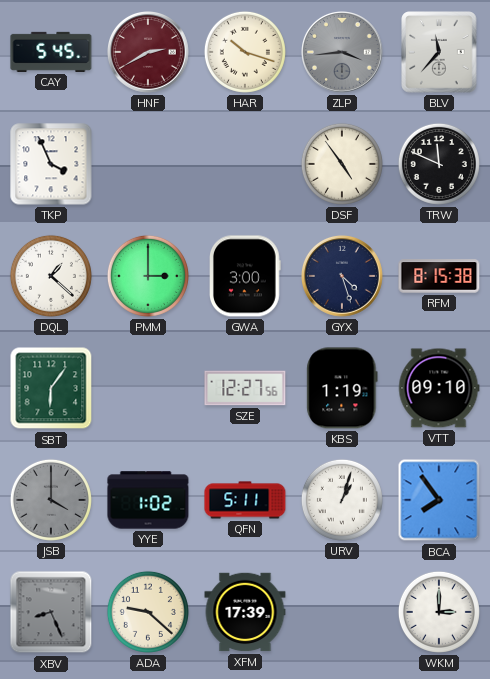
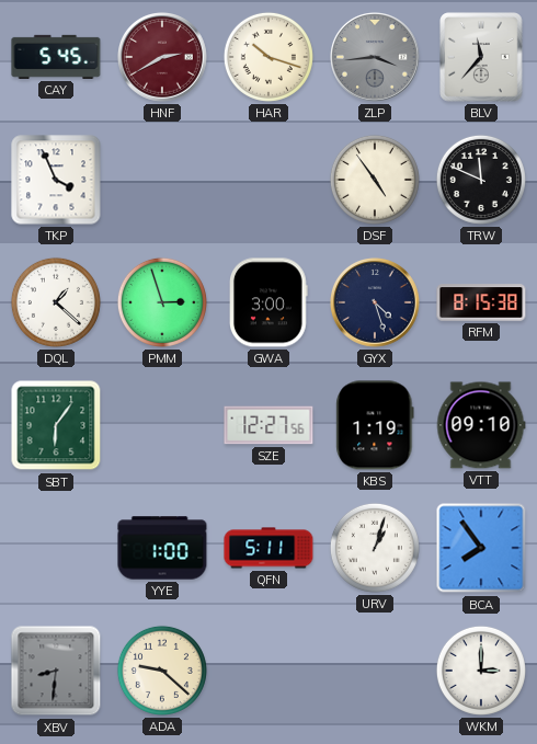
PMM: 3:00 -> 2:57 (162, 302)
JSB: 4:00 -> none (51, 500)
YYE: 1:02 -> 1:00 (162, 548)
XBV: 8:26 -> 8:31 (56, 671)
XFM: 17:39 -> none (245, 612)
